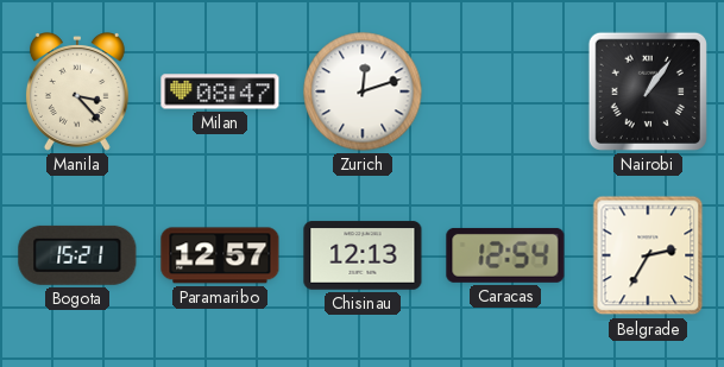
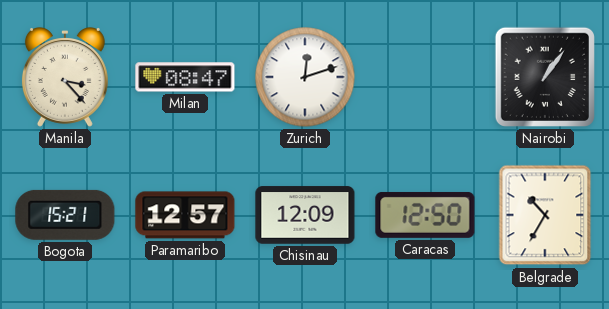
Chisinau: 12:13 -> 12:09 (305, 215)
Caracas: 12:54 -> 12:50 (425, 215)
Belgrade: 2:35 -> 10:35 (545, 215)
